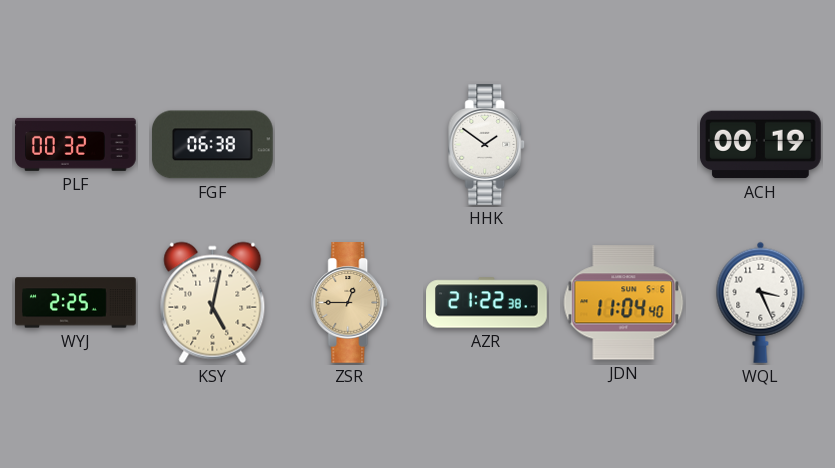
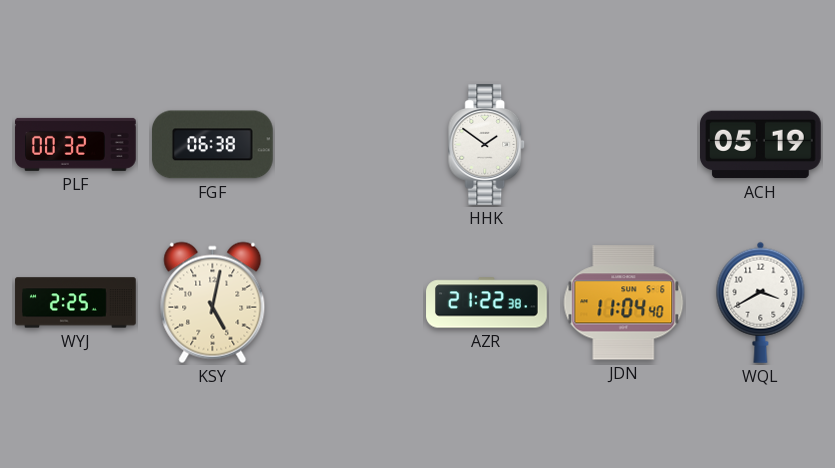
ACH: 00:19 -> 05:19 (761, 145)
ZSR: 12:45 -> none (350, 303)
WQL: 3:26 -> 3:40 (761, 302)
